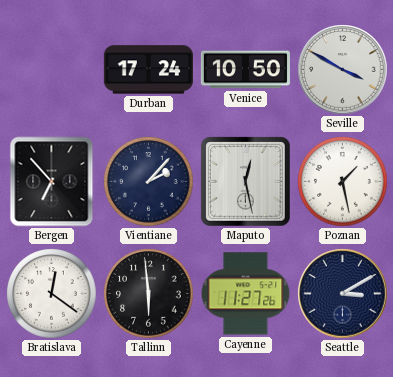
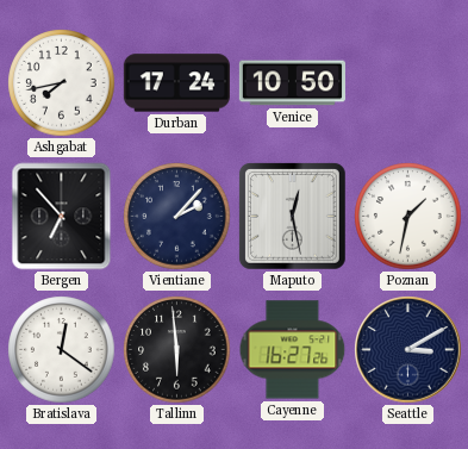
Ashgabat: none -> 7:43 (62, 83)
Seville: 3:50 -> none (343, 70)
Poznan: 1:28 -> 1:32 (408, 217)
Cayenne: 11:27 -> 16:27 (293, 350)
